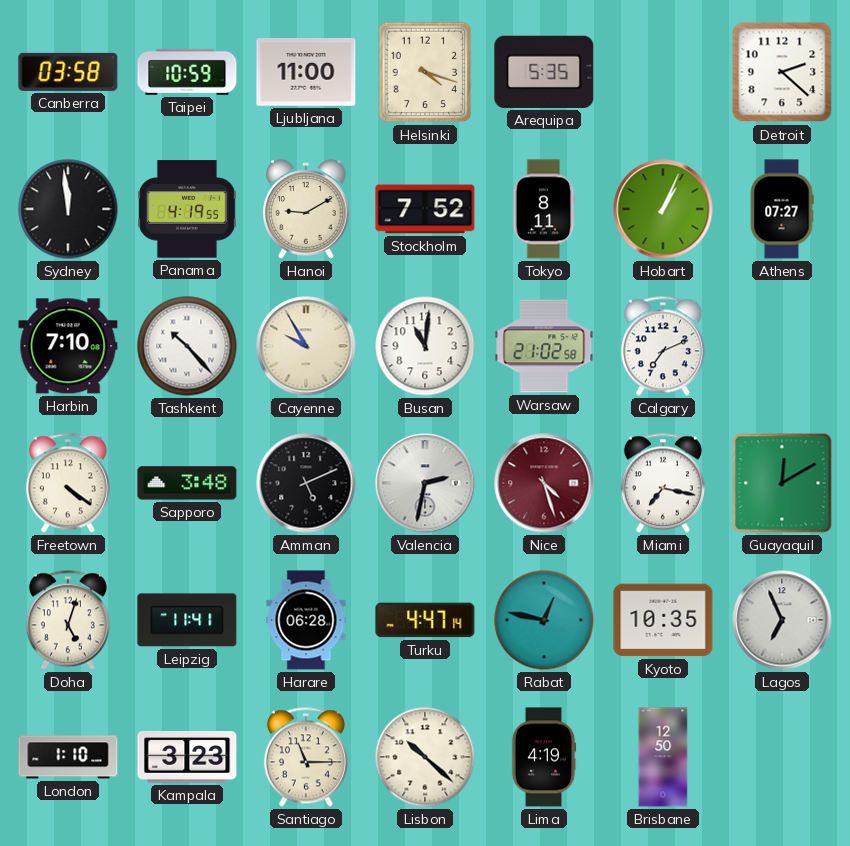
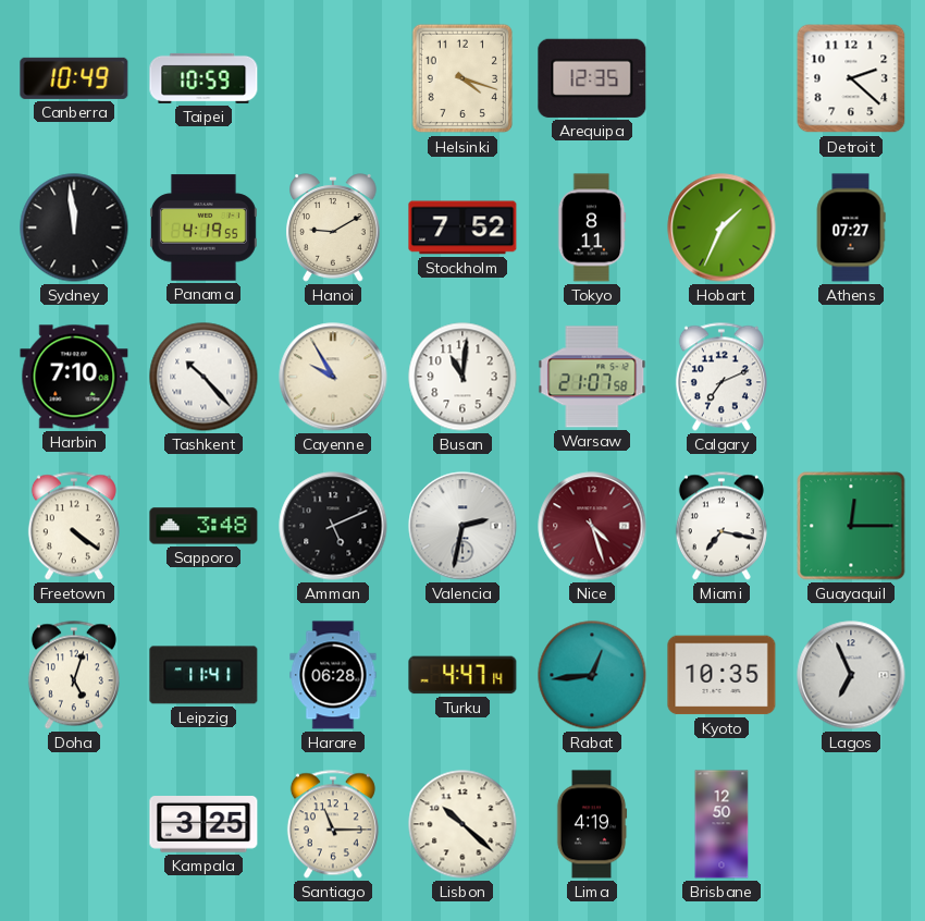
Canberra: 03:58 -> 10:49 (74, 78)
Ljubljana: 11:00 -> none (306, 72)
Arequipa: 5:35 -> 12:35 (592, 78)
Hobart: 1:04 -> 1:34 (721, 228)
Warsaw: 21:02 -> 21:07 (592, 377)
Guayaquil: 12:10 -> 12:15 (851, 526)
Rabat: 12:47 -> 12:44 (592, 675)
London: 1:10 -> none (68, 757)
Kampala: 3:23 -> 3:25 (203, 824)
